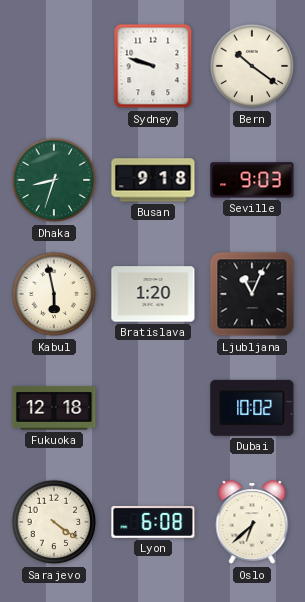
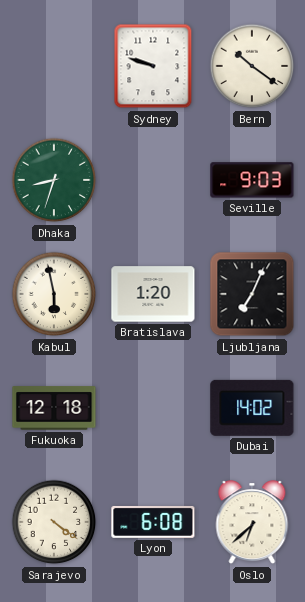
Busan: 9:18 -> none (153, 180)
Ljubljana: 11:04 -> 7:04 (252, 294)
Dubai: 10:02 -> 14:02 (252, 408)
